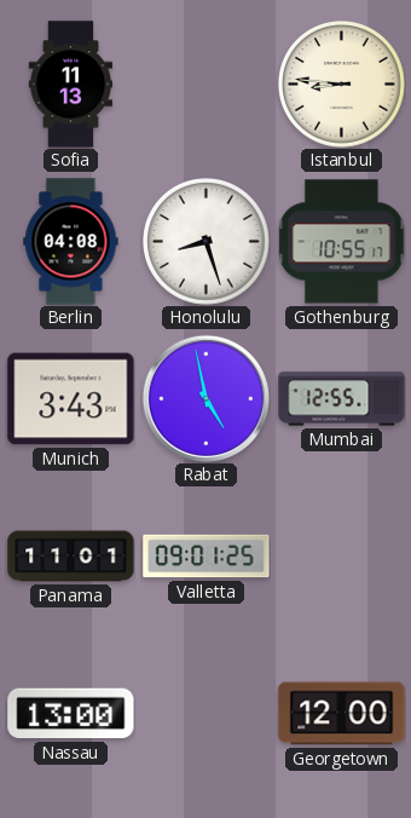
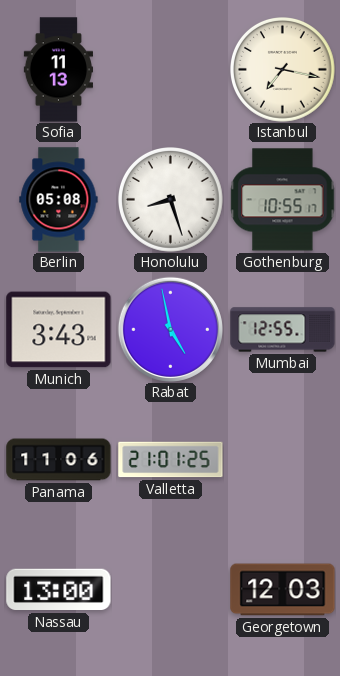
Istanbul: 8:46 -> 7:17 (283, 70)
Berlin: 04:08 -> 05:08 (59, 200)
Panama: 11:01 -> 11:06 (59, 460)
Valletta: 09:01 -> 21:01 (171, 460)
Georgetown: 12:00 -> 12:03 (283, 590)
